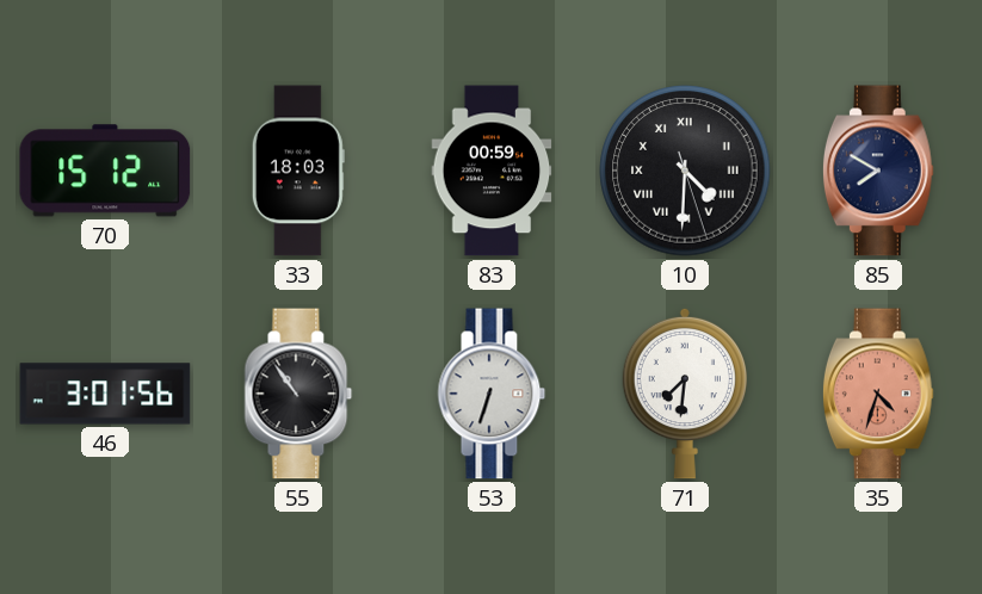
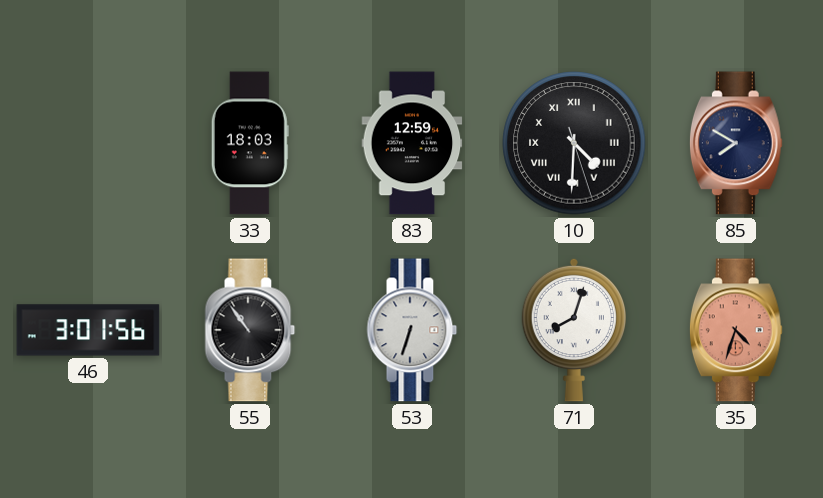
70: 15:12 -> none (105, 171)
83: 00:59 -> 12:59 (412, 143)
71: 7:31 -> 8:03 (574, 330)
